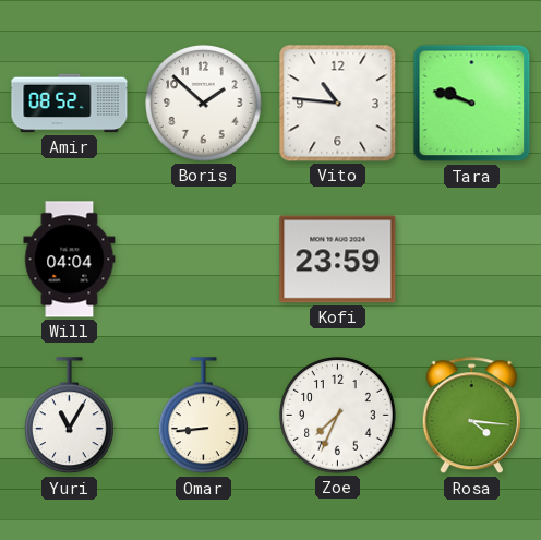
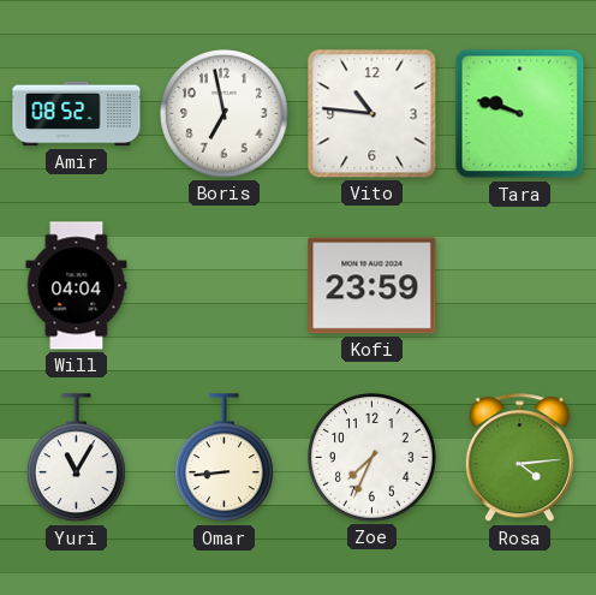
Boris: 1:52 -> 6:58 (225, 114)
Rosa: 4:16 -> 4:14 (519, 458)
